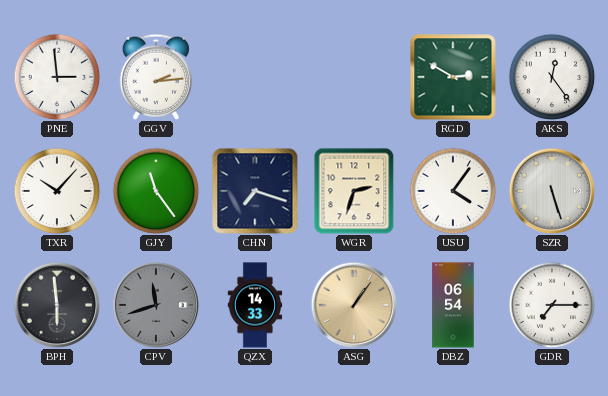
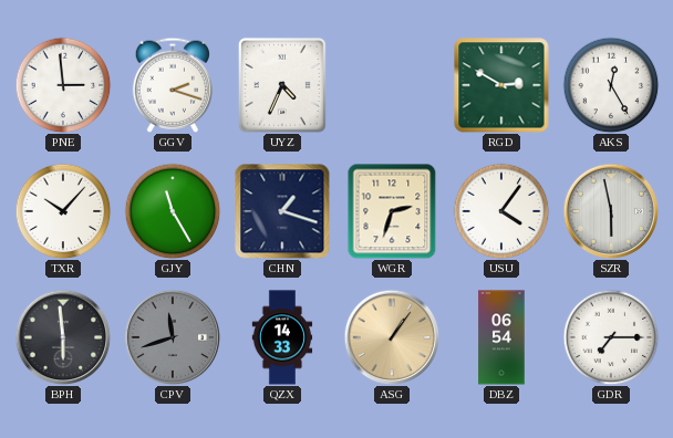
GGV: 2:14 -> 2:18 (173, 85)
UYZ: none -> 4:34 (282, 85)
AKS: 12:24 -> 12:25 (611, 85)
GJY: 11:24 -> 11:25 (173, 211)
CHN: 7:18 -> 1:18 (282, 211)
SZR: 5:27 -> 5:58 (611, 211)
